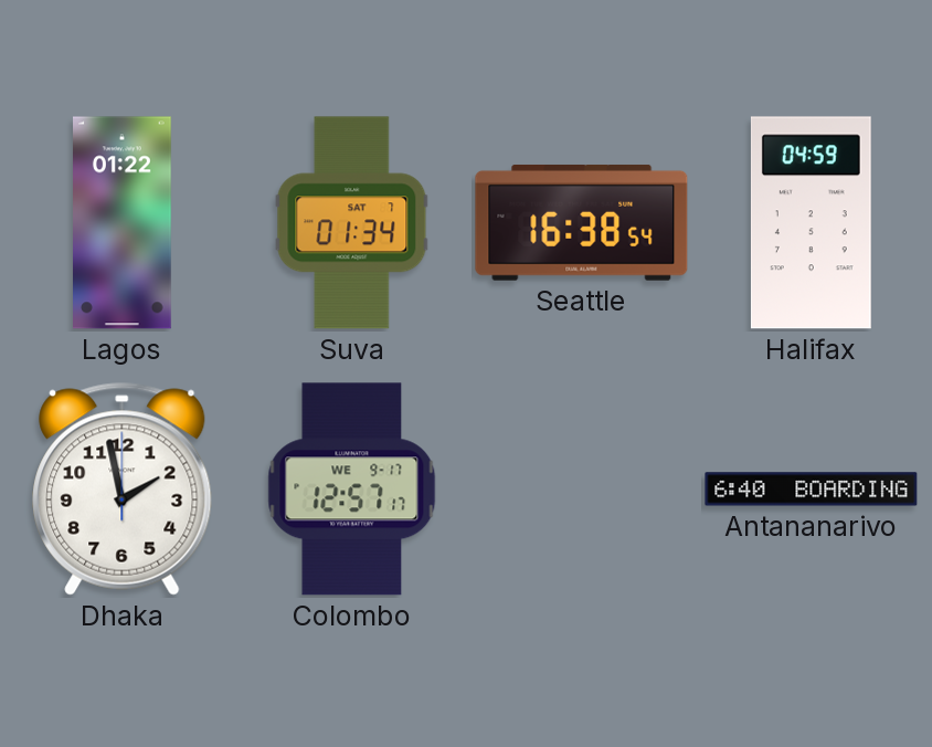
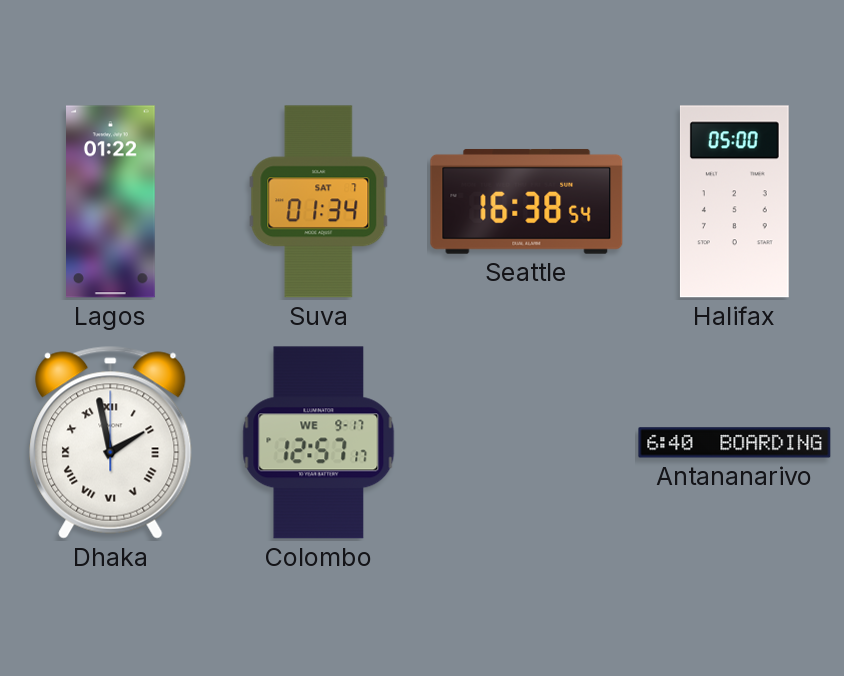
Halifax: 04:59 -> 05:00 (734, 202)
Dhaka numerals: Arabic -> Roman (111, 442)
